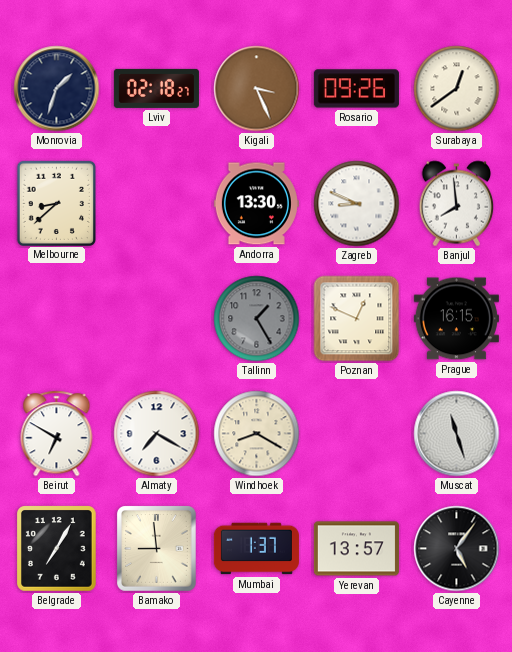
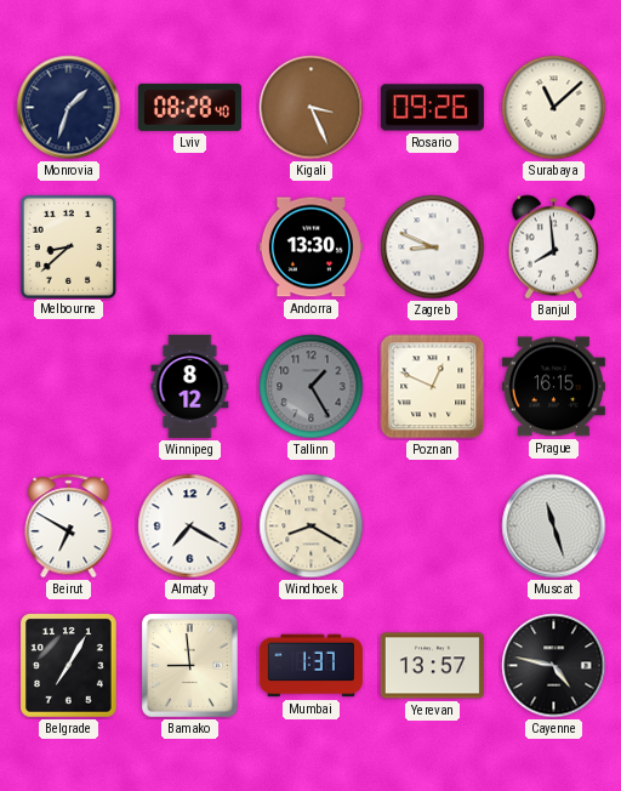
Lviv: 02:18 -> 08:28 (189, 107)
Surabaya: 12:39 -> 11:08 (554, 108)
Winnipeg: none -> 8:12 (190, 386)
Cayenne: 5:06 -> 4:47 (554, 666)
